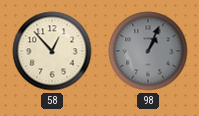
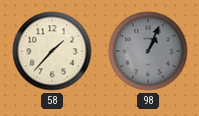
58: 12:53 -> 1:37 (52, 51)
